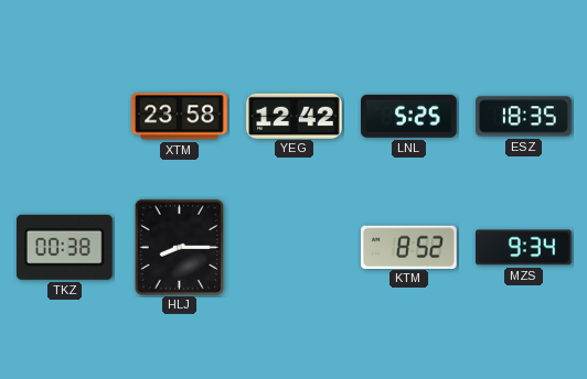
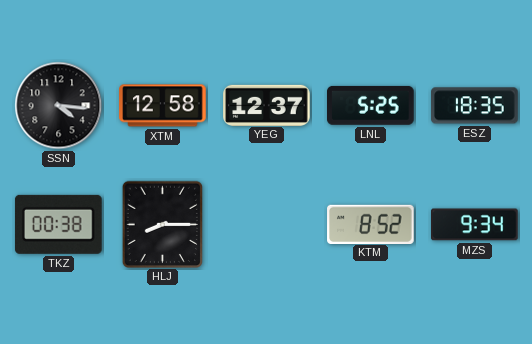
SSN: none -> 4:16 (59, 106)
XTM: 23:58 -> 12:58 (163, 106)
YEG: 12:42 -> 12:37 (267, 105)
